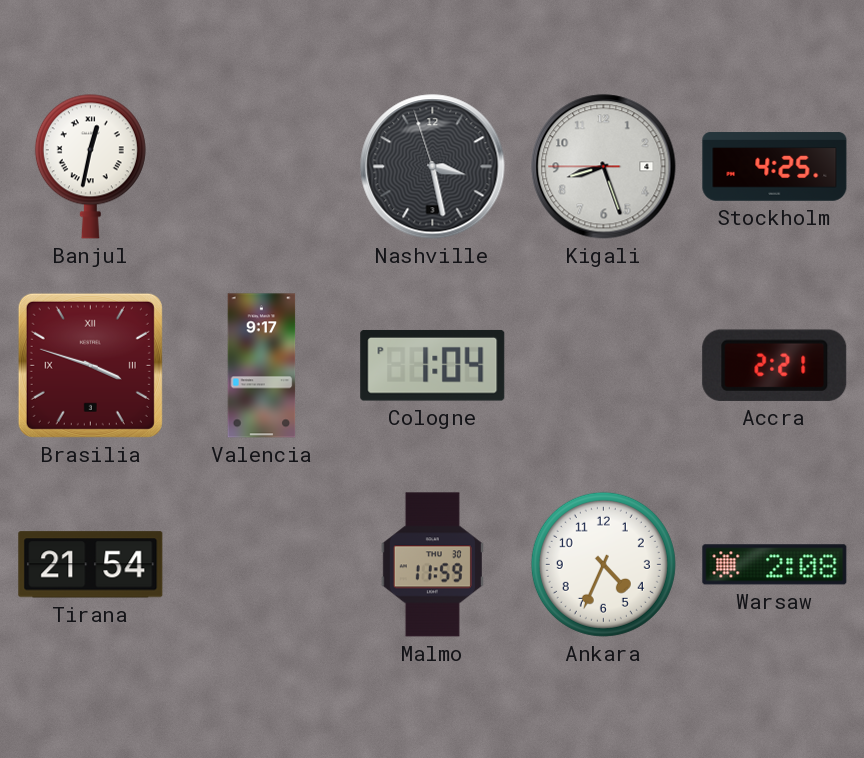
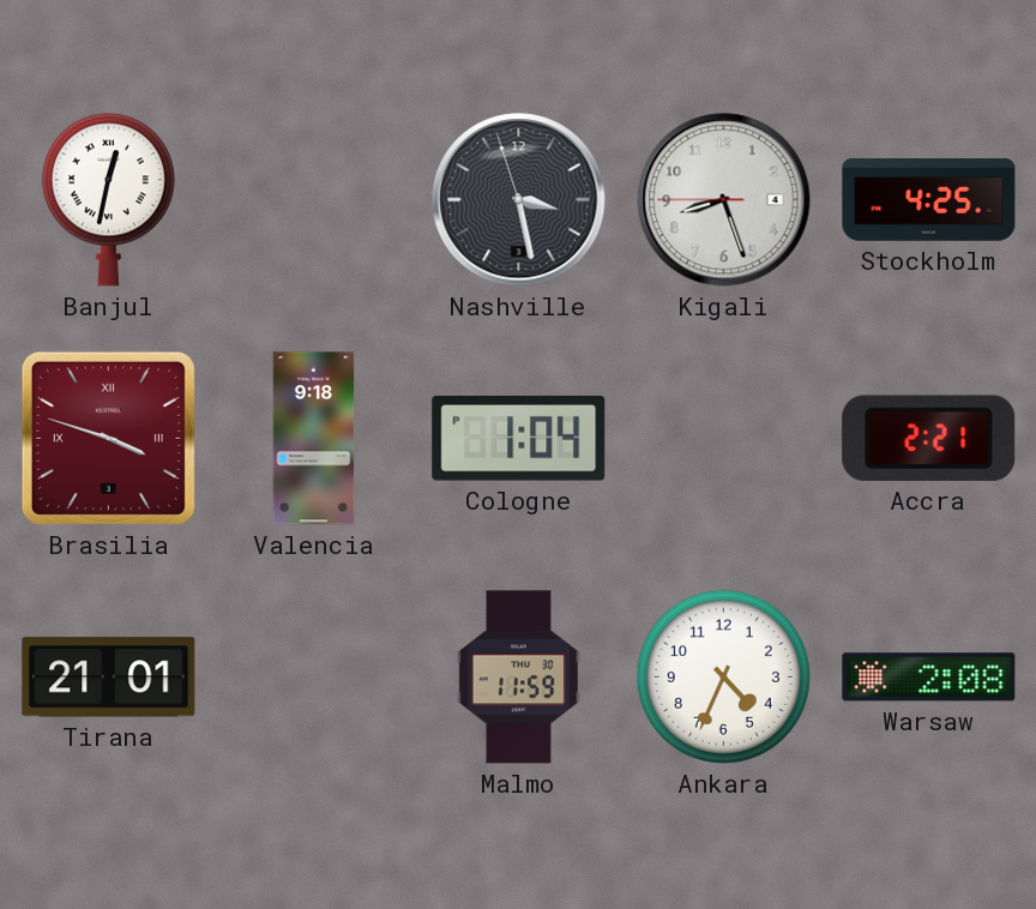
Valencia: 9:17 -> 9:18 (314, 439)
Tirana: 21:54 -> 21:01 (109, 678)
